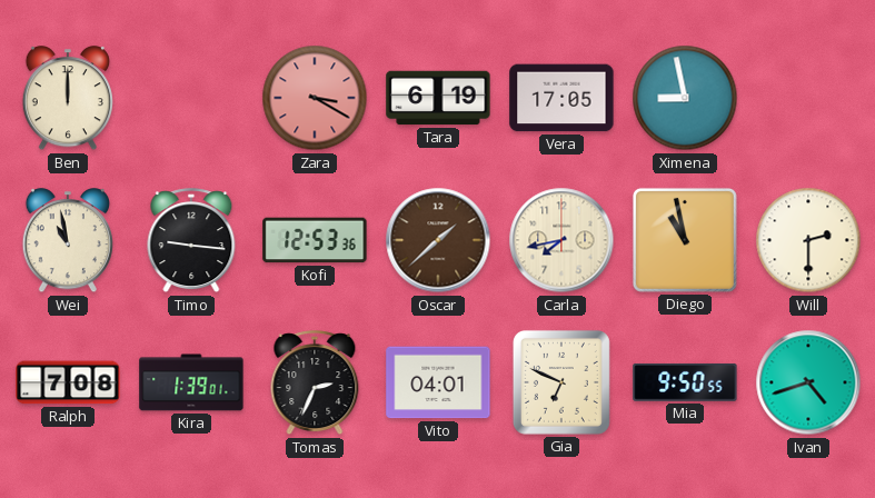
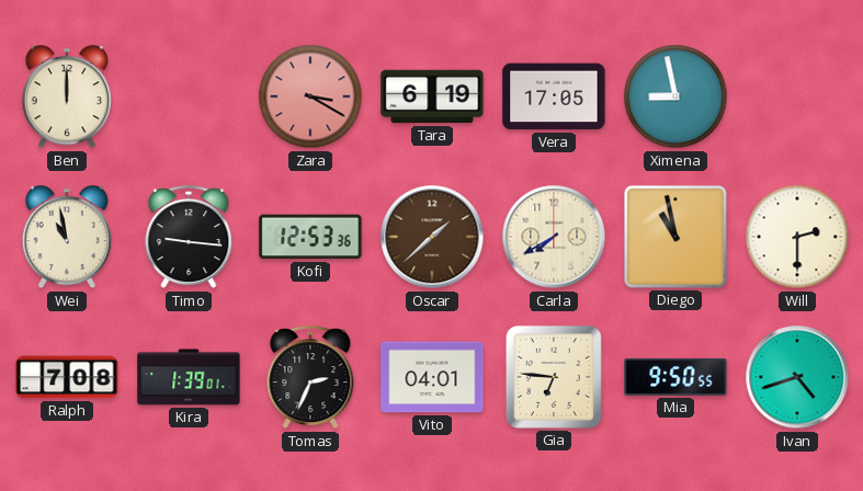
Carla: 7:43 -> 7:40 (554, 237)
Gia: 6:49 -> 6:46 (554, 377)
